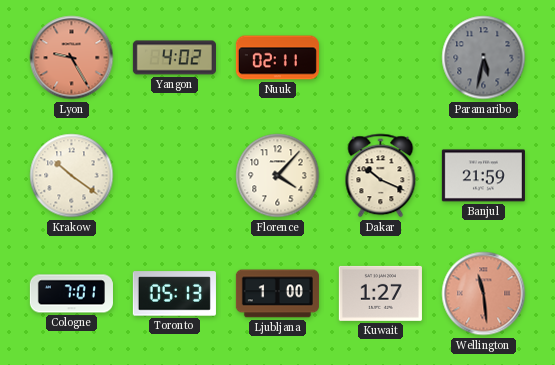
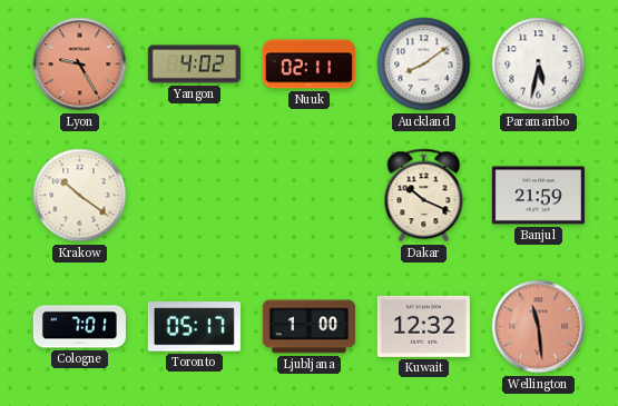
Auckland: none -> 8:09 (424, 65)
Paramaribo dial: grey -> white (539, 65)
Florence: 4:07 -> none (278, 176)
Toronto: 05:13 -> 05:17 (194, 327)
Kuwait: 1:27 -> 12:32 (423, 326)
